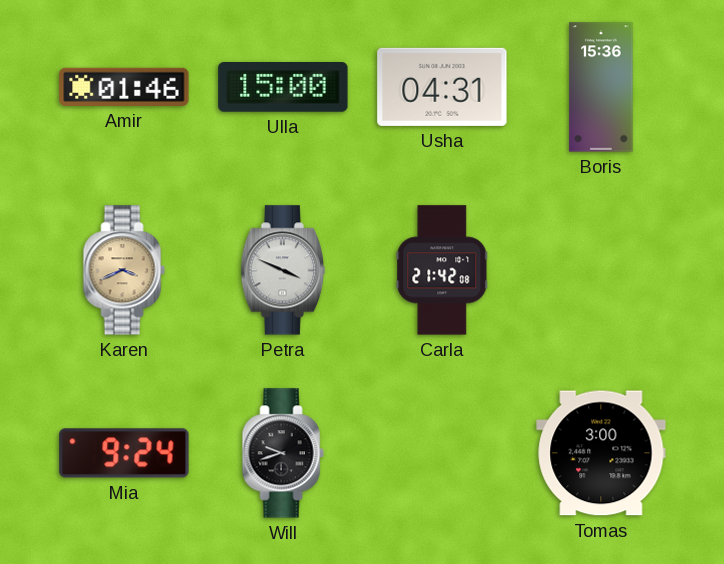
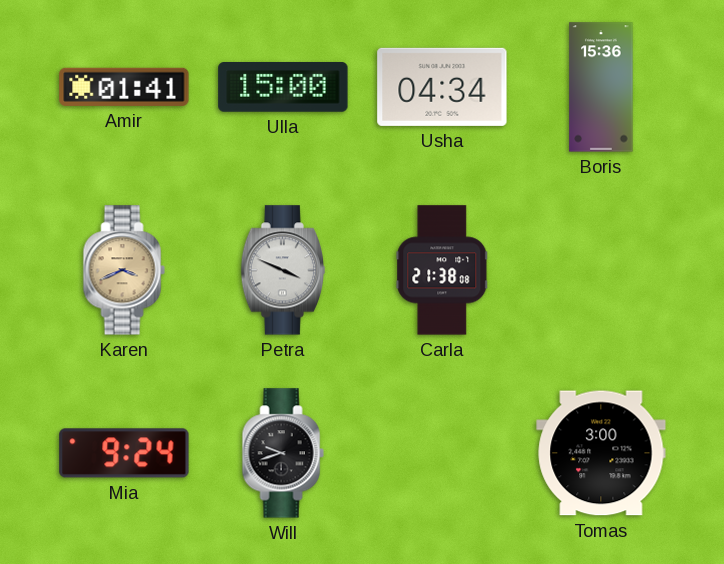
Amir: 01:46 -> 01:41 (124, 87)
Usha: 04:31 -> 04:34 (442, 87)
Carla: 21:42 -> 21:38 (442, 270)
